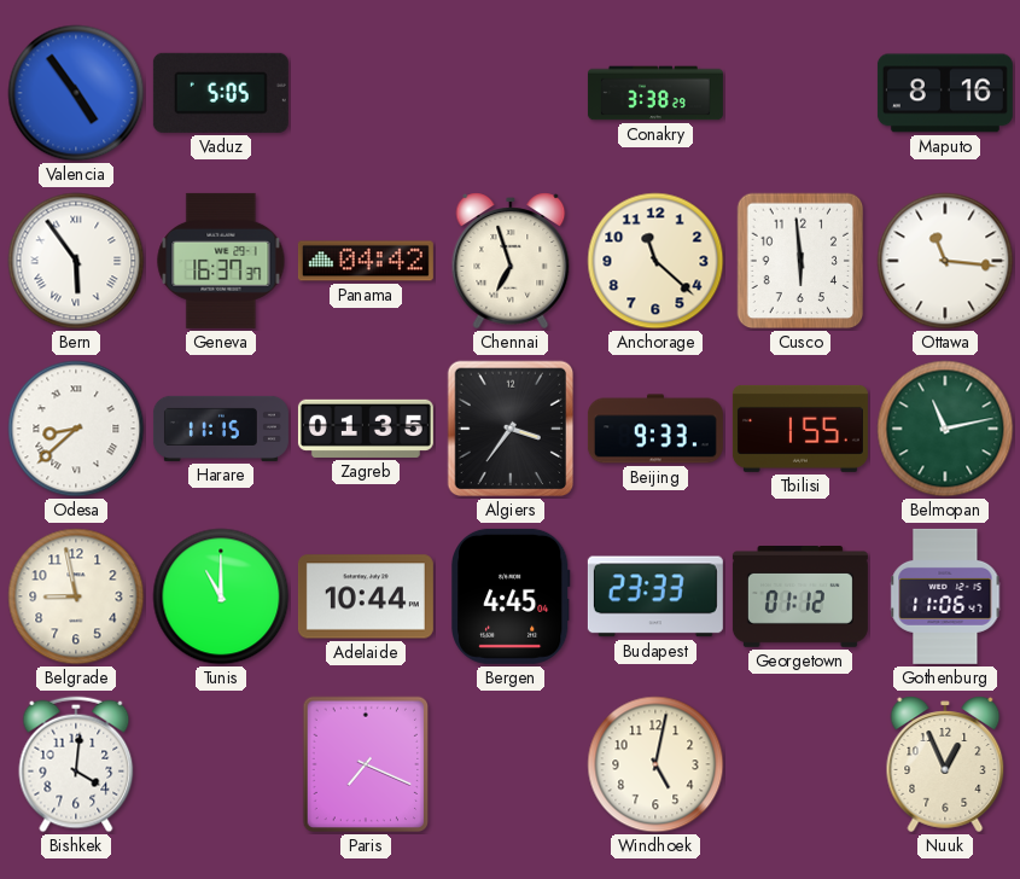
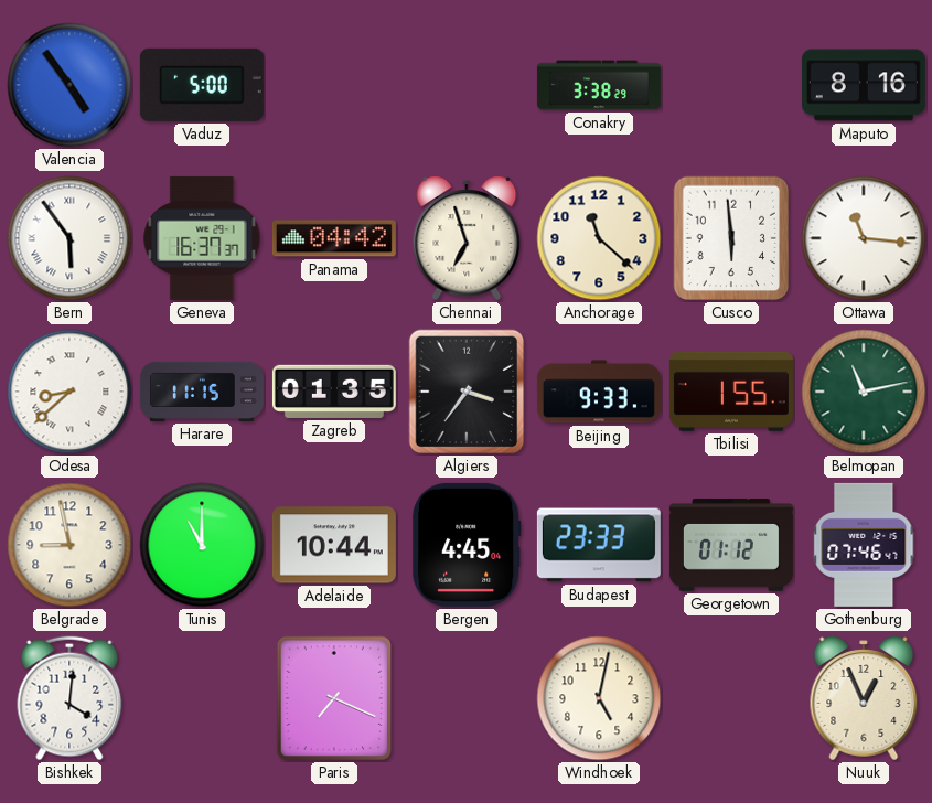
Vaduz: 5:05 -> 5:00 (202, 85)
Gothenburg: 11:06 -> 07:46 (864, 545)
